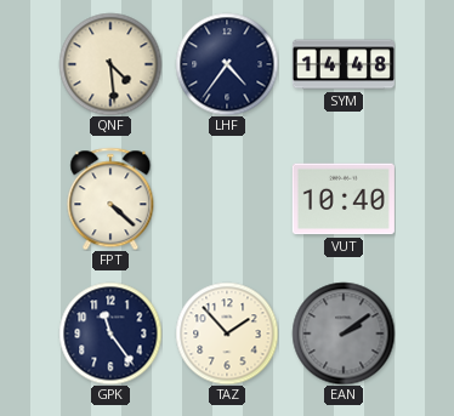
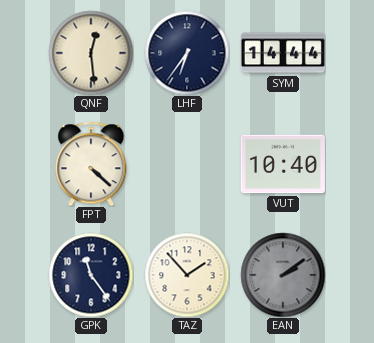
QNF: 4:29 -> 12:29 (91, 53)
LHF: 4:36 -> 6:36 (187, 53)
SYM: 14:48 -> 14:44 (283, 53)
